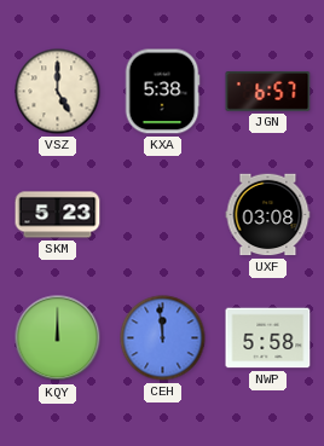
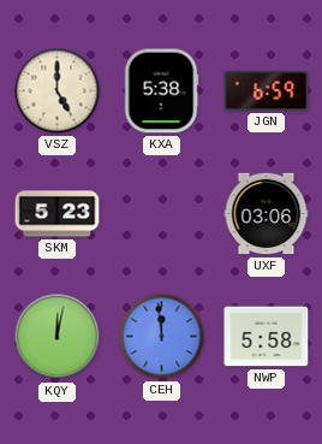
JGN: 6:57 -> 6:59 (267, 91)
UXF: 03:08 -> 03:06 (267, 214)
KQY: 12:00 -> 12:02 (58, 337)
